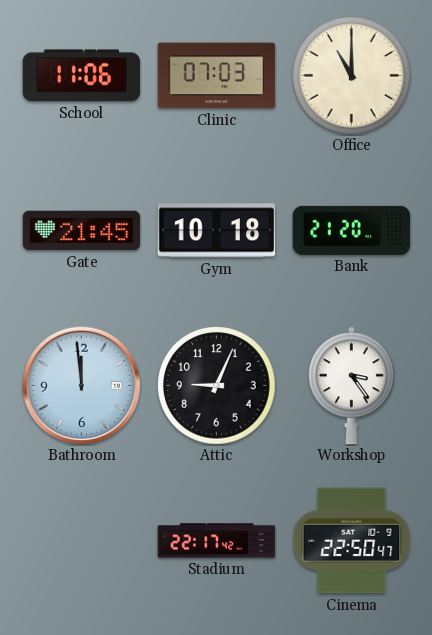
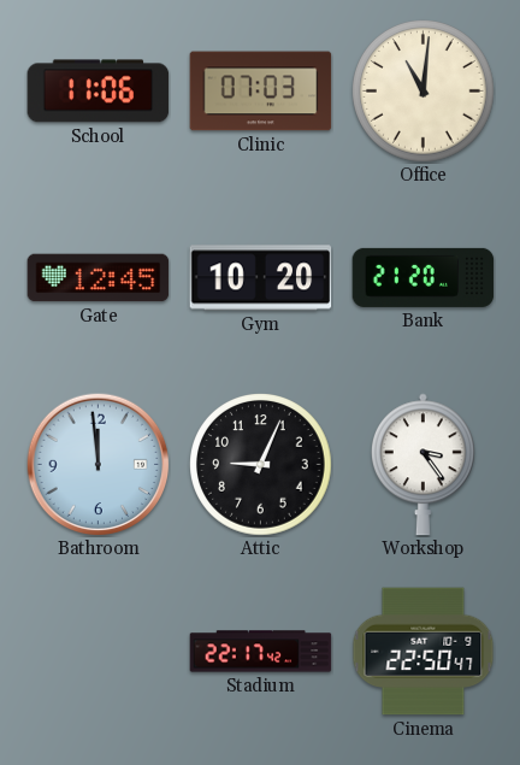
Office: 11:00 -> 11:01 (424, 92)
Gate: 21:45 -> 12:45 (99, 278)
Gym: 10:18 -> 10:20 (261, 278)
